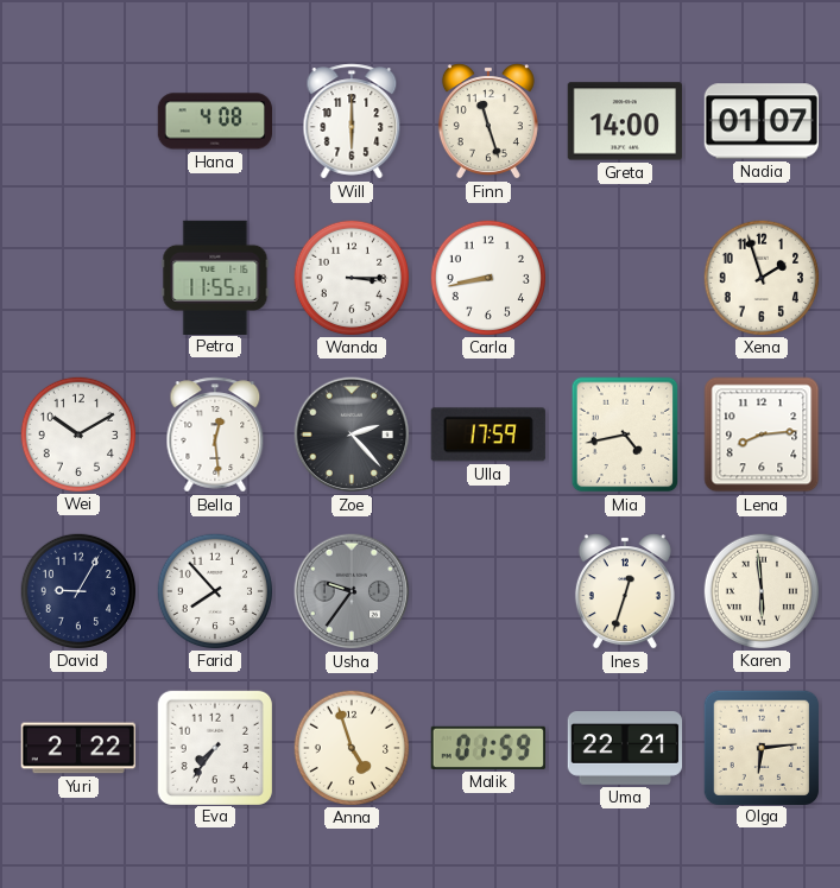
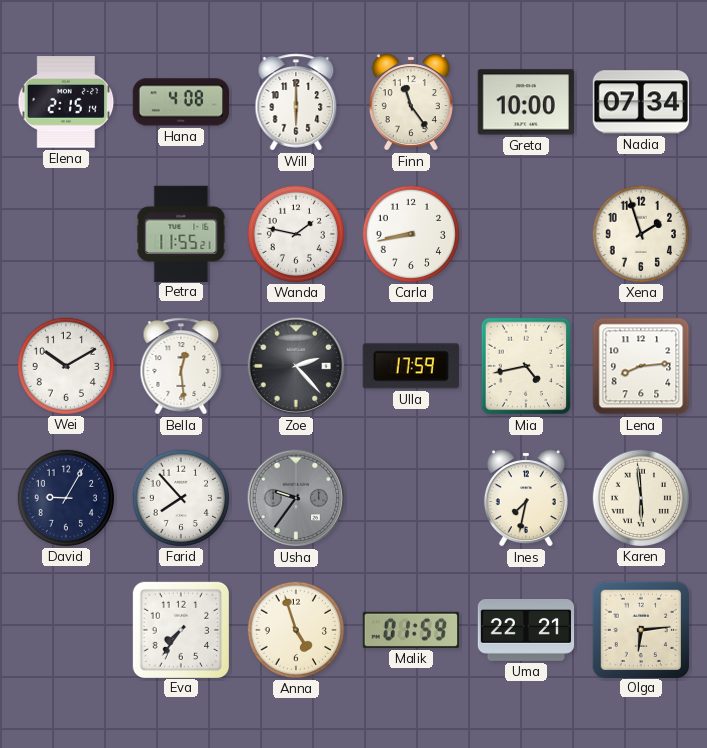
Elena: none -> 2:15 (66, 102)
Finn: 11:27 -> 11:24 (411, 102)
Greta: 14:00 -> 10:00 (525, 102)
Nadia: 01:07 -> 07:34 (640, 102)
Wanda: 3:15 -> 1:47 (295, 233)
Ines: 12:33 -> 7:32 (526, 498)
Yuri: 2:22 -> none (77, 748)
